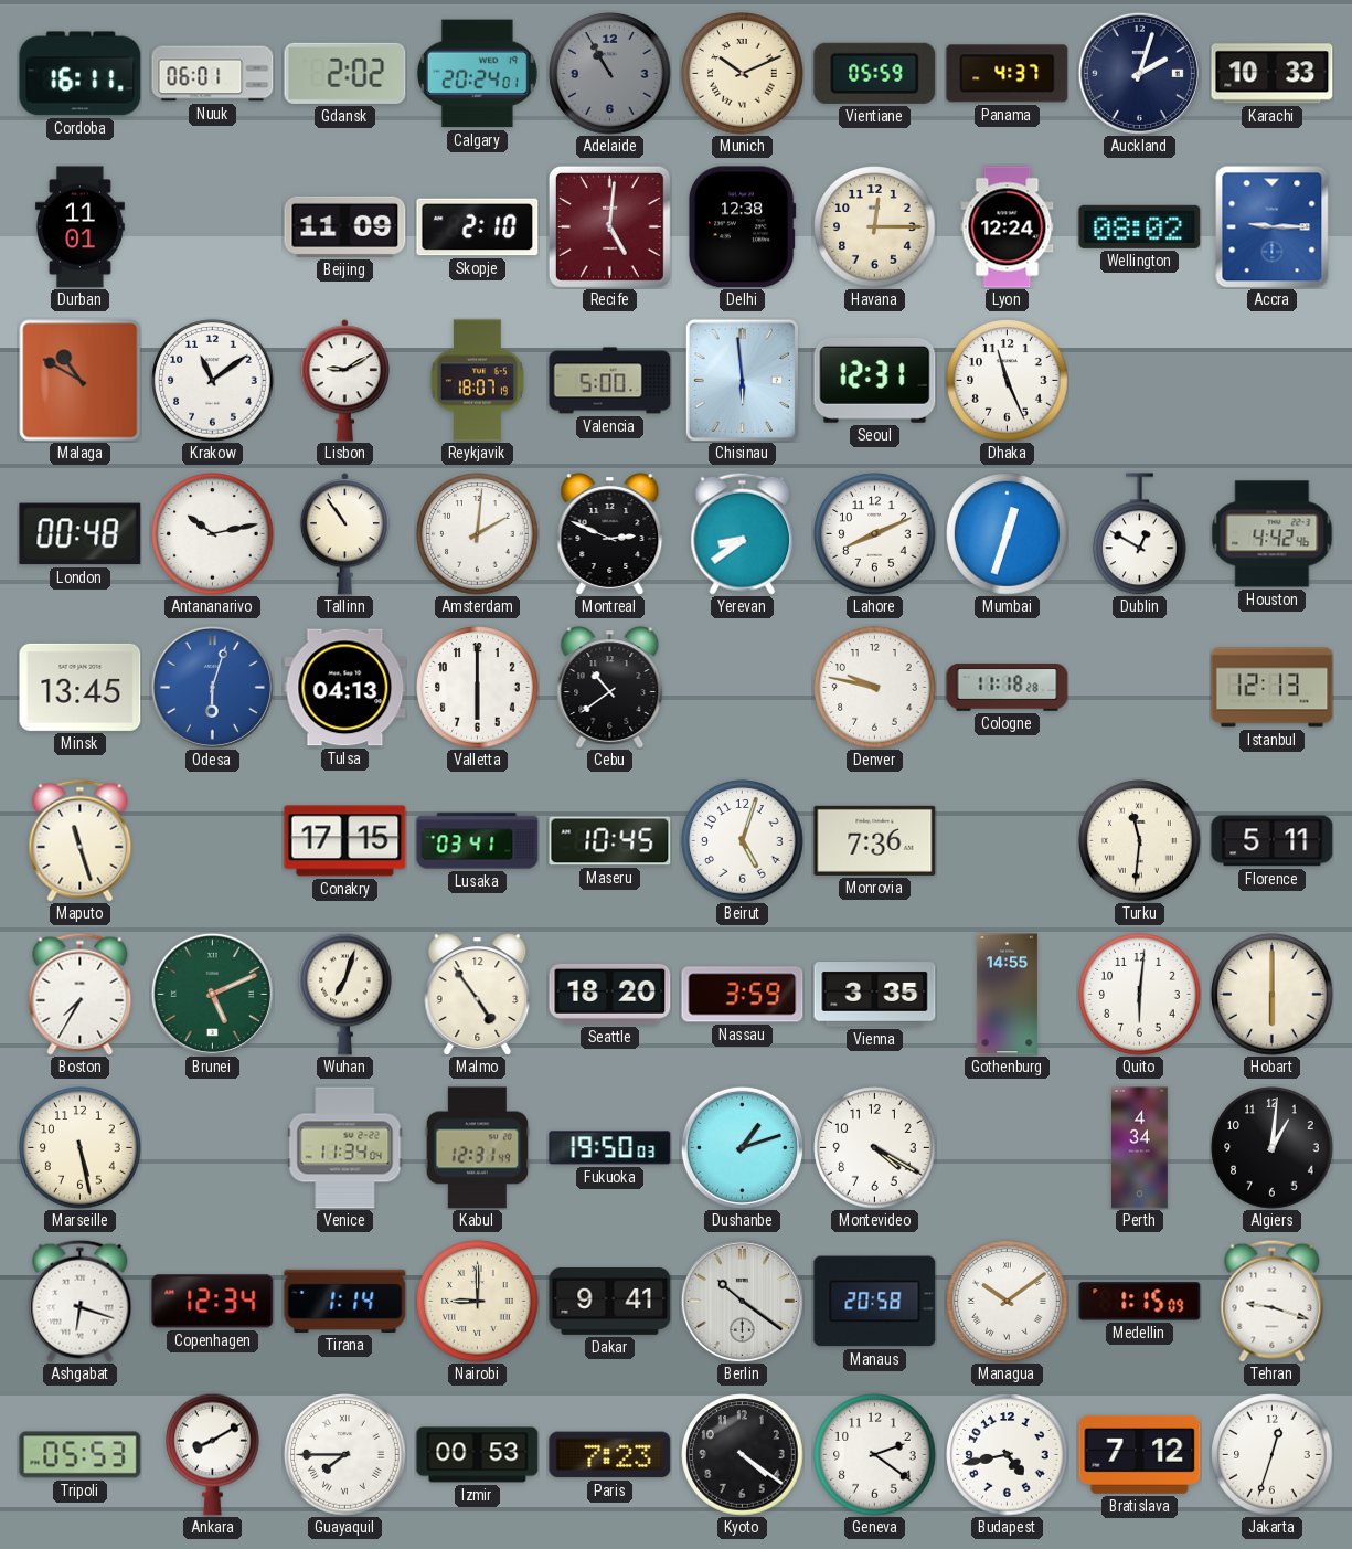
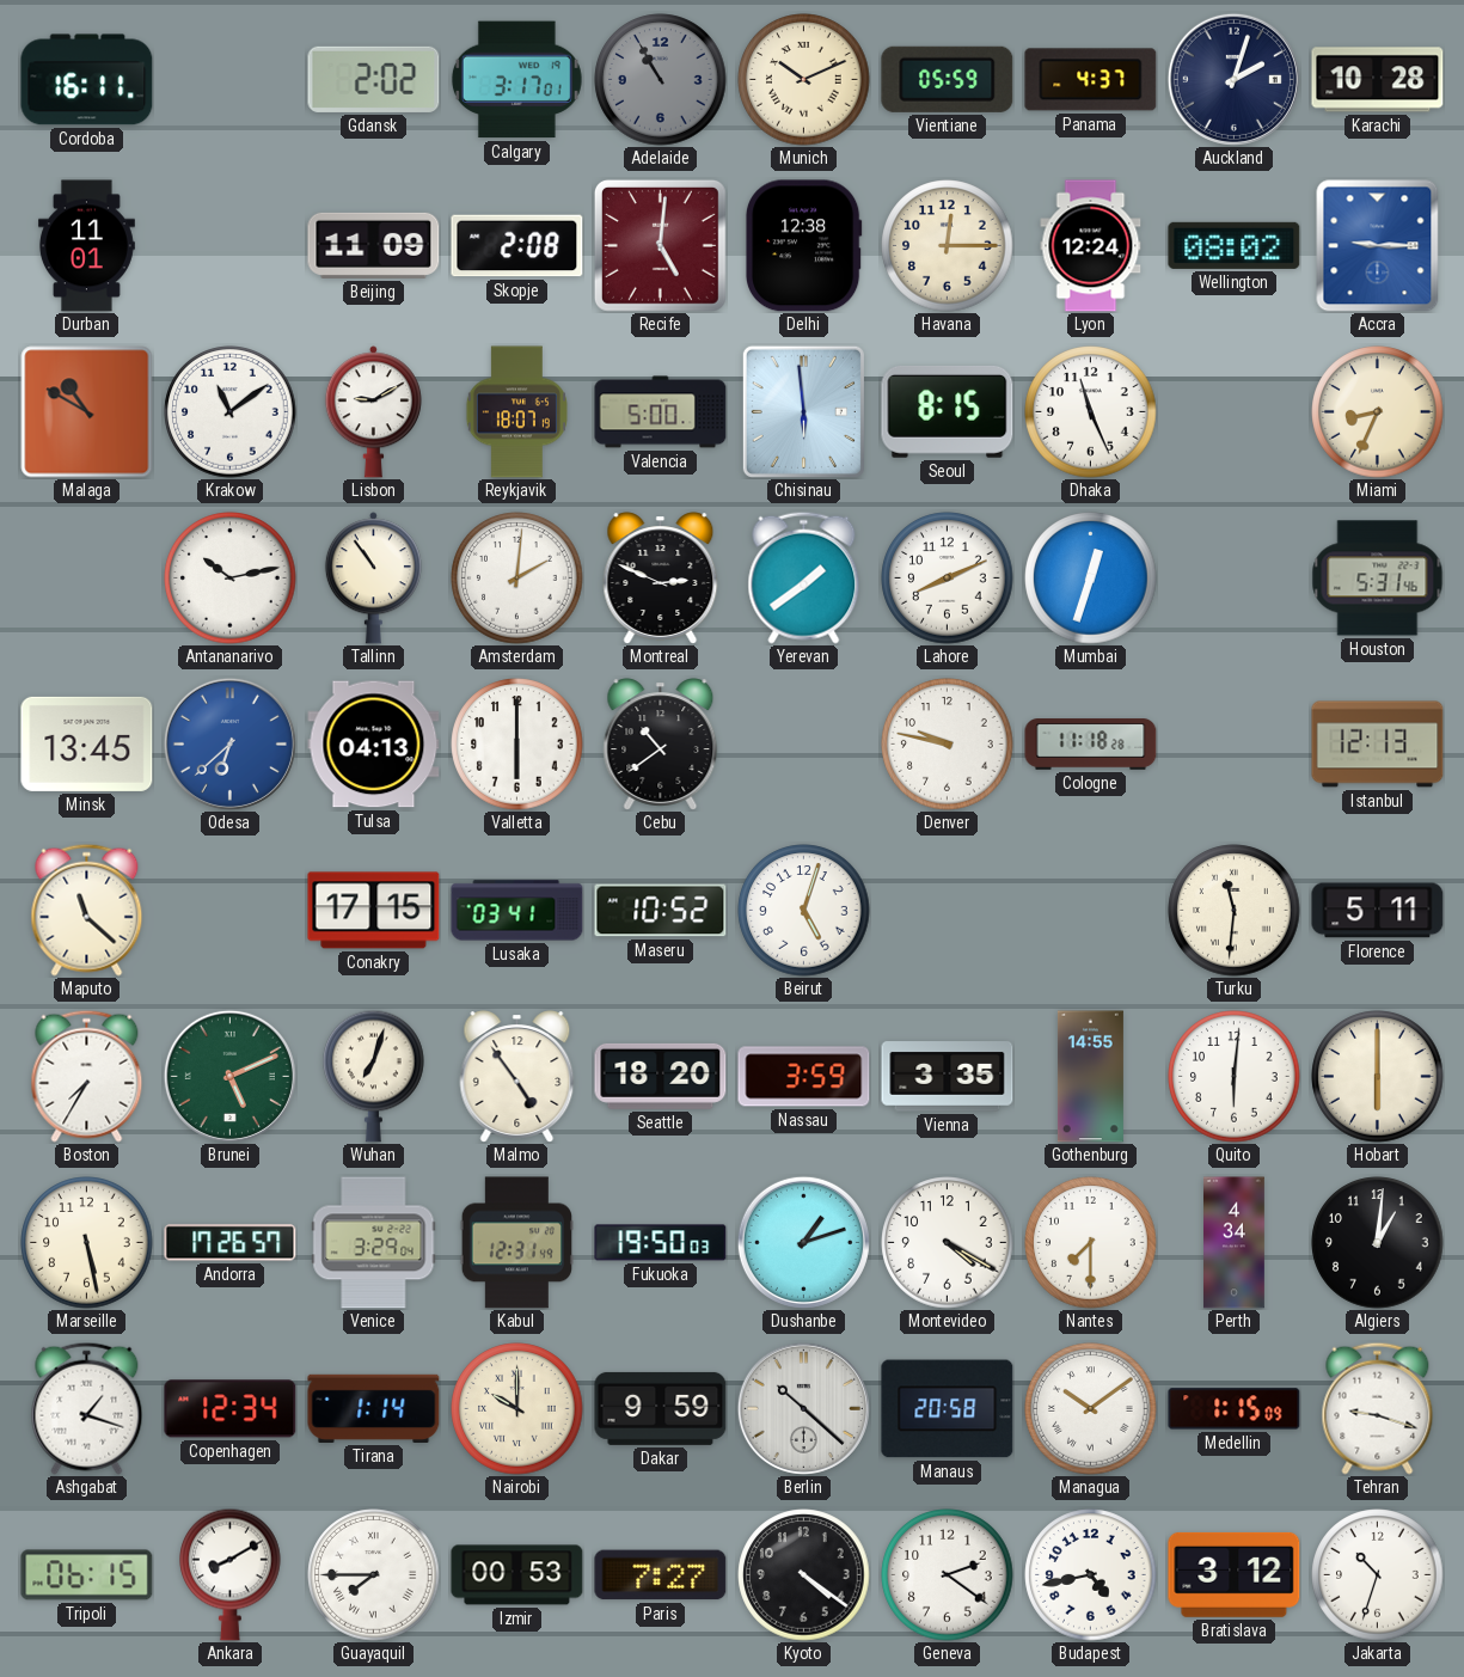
Nuuk: 06:01 -> none (213, 74)
Calgary: 20:24 -> 3:17 (516, 80)
Karachi: 10:33 -> 10:28 (1378, 80)
Skopje: 2:10 -> 2:08 (517, 246)
Seoul: 12:31 -> 8:15 (948, 411)
Miami: none -> 8:34 (1378, 412)
London: 00:48 -> none (81, 534)
Yerevan: 8:39 -> 1:39 (804, 577)
Dublin: 12:50 -> none (1140, 534)
Houston: 4:42 -> 5:31 (1378, 579)
Odesa: 6:03 -> 6:38 (229, 743)
Maputo: 11:27 -> 11:22 (87, 910)
Maseru: 10:45 -> 10:52 (661, 911)
Monrovia: 7:36 -> none (875, 840)
Andorra: none -> 17:26 (231, 1243)
Venice: 11:34 -> 3:29 (374, 1243)
Nantes: none -> 7:30 (1091, 1243)
Ashgabat: 6:18 -> 1:18 (87, 1408)
Nairobi: 9:00 -> 10:00 (517, 1409)
Dakar: 9:41 -> 9:59 (661, 1408)
Berlin: 10:21 -> 10:22 (803, 1408)
Tripoli: 05:53 -> 06:15 (87, 1575)
Paris: 7:23 -> 7:27 (661, 1575)
Bratislava: 7:12 -> 3:12 (1235, 1574)
Jakarta: 12:33 -> 10:33 (1378, 1575)
